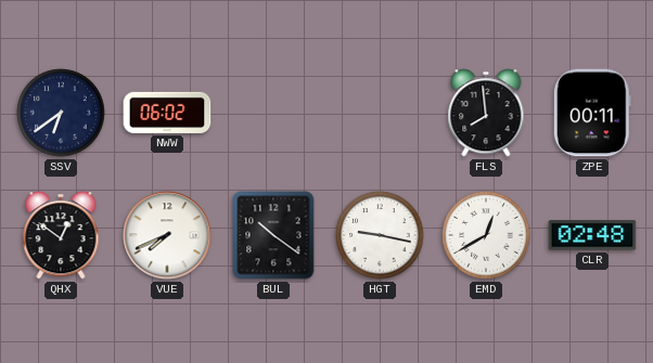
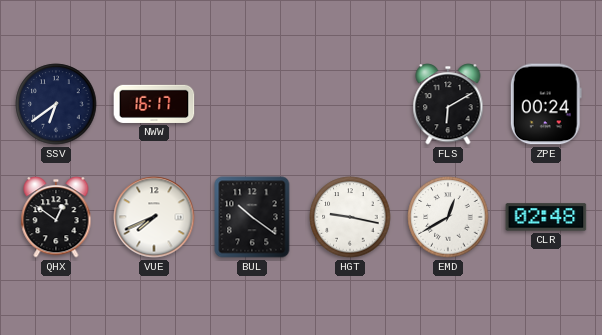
NWW: 06:02 -> 16:17 (154, 104)
FLS: 7:59 -> 6:10 (448, 104)
ZPE: 00:11 -> 00:24 (546, 104)
